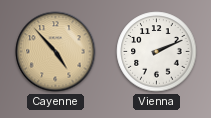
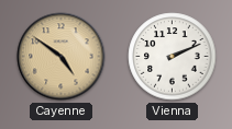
Cayenne: 4:53 -> 4:51 (62, 57)
